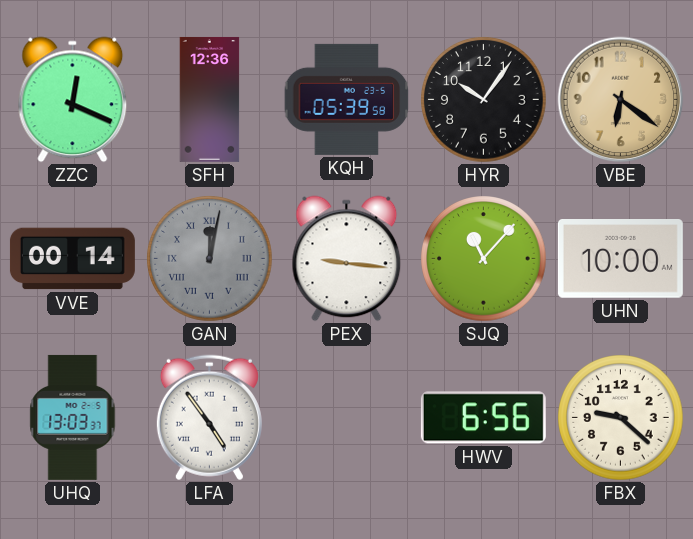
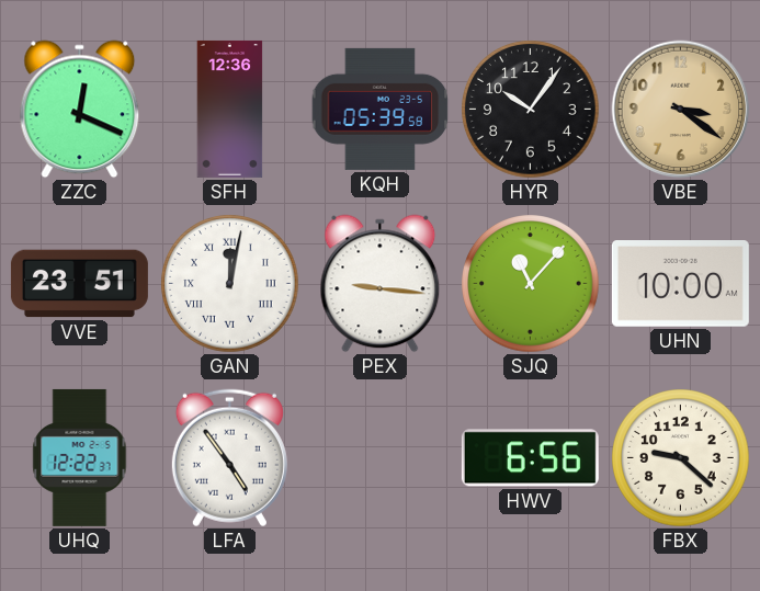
VBE: 6:21 -> 3:21 (681, 110)
VVE: 00:14 -> 23:51 (79, 284)
GAN dial: grey -> white (230, 284)
UHQ: 13:03 -> 12:22 (80, 457)
